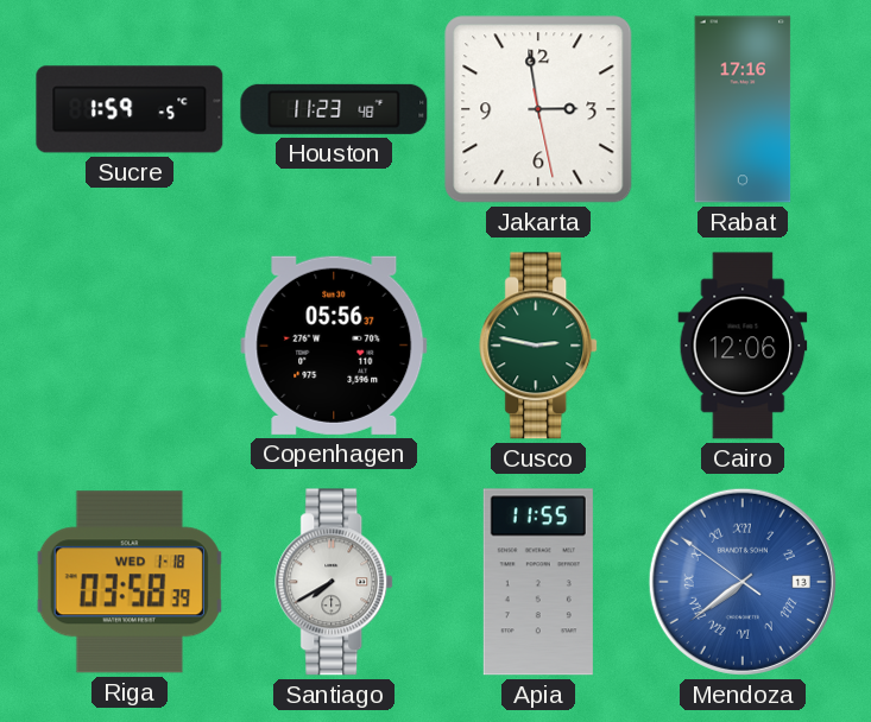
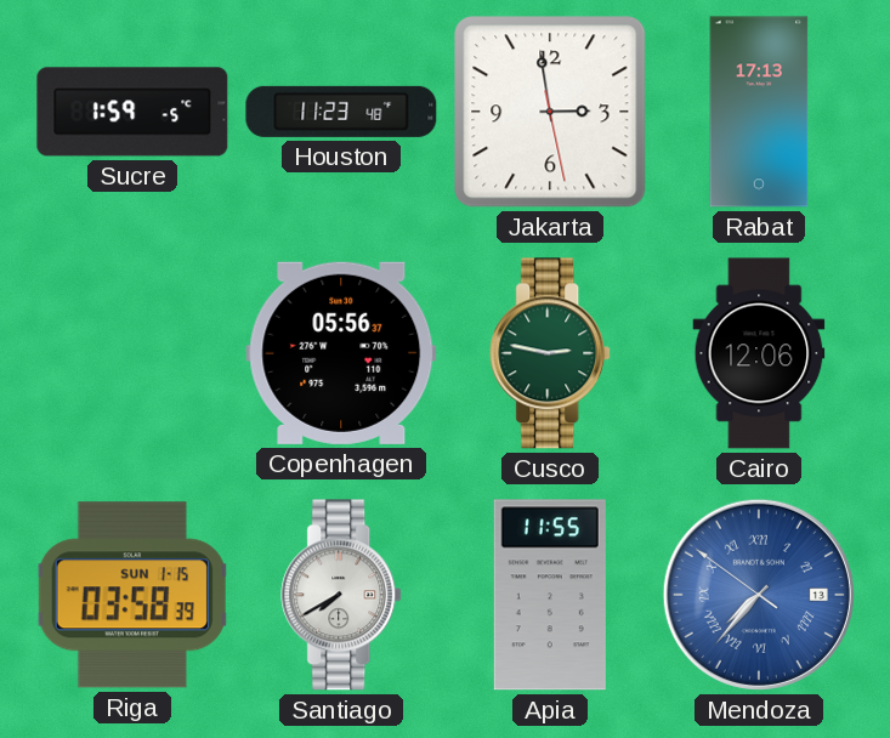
Rabat: 17:16 -> 17:13 (759, 112)
Riga date: WED 1-18 -> SUN 1-15 (132, 595)
Mendoza: 7:38 -> 7:36 (759, 595)
